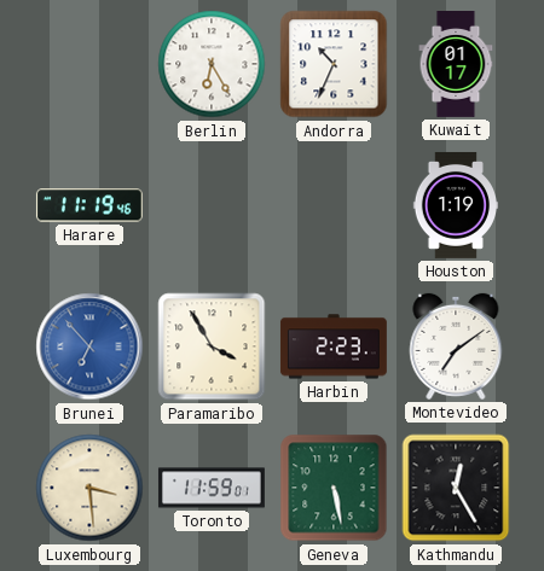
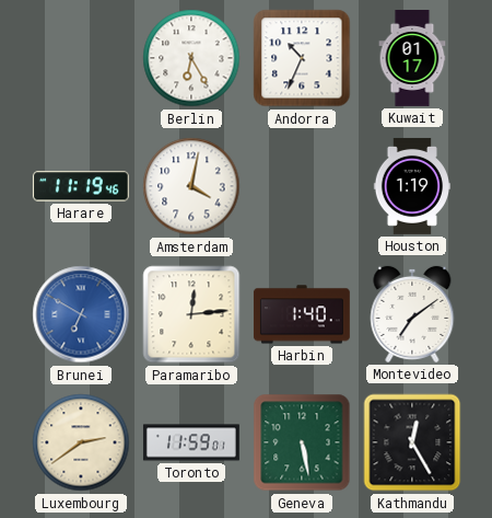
Amsterdam: none -> 4:02 (191, 186)
Brunei: 6:53 -> 6:50 (81, 314)
Paramaribo: 3:55 -> 12:14 (191, 314)
Harbin: 2:23 -> 1:40 (302, 314)
Luxembourg: 3:29 -> 2:39 (81, 442)
